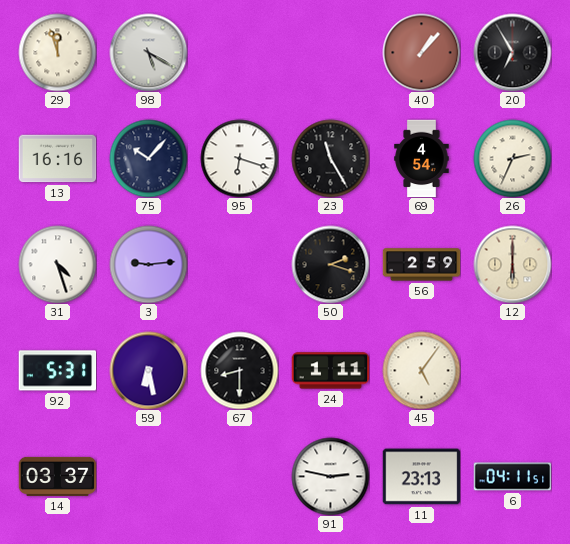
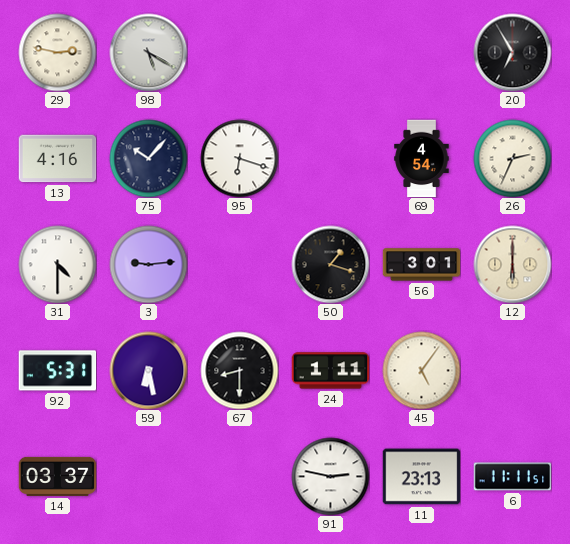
29: 11:57 -> 2:47 (57, 52)
40: 1:07 -> none (421, 52)
13: 16:16 -> 4:16 (57, 159)
23: 11:25 -> none (330, 158)
31: 4:27 -> 4:30 (57, 264)
50: 2:18 -> 1:18 (330, 264)
56: 2:59 -> 3:01 (421, 265)
6: 04:11 -> 11:11 (512, 477)
